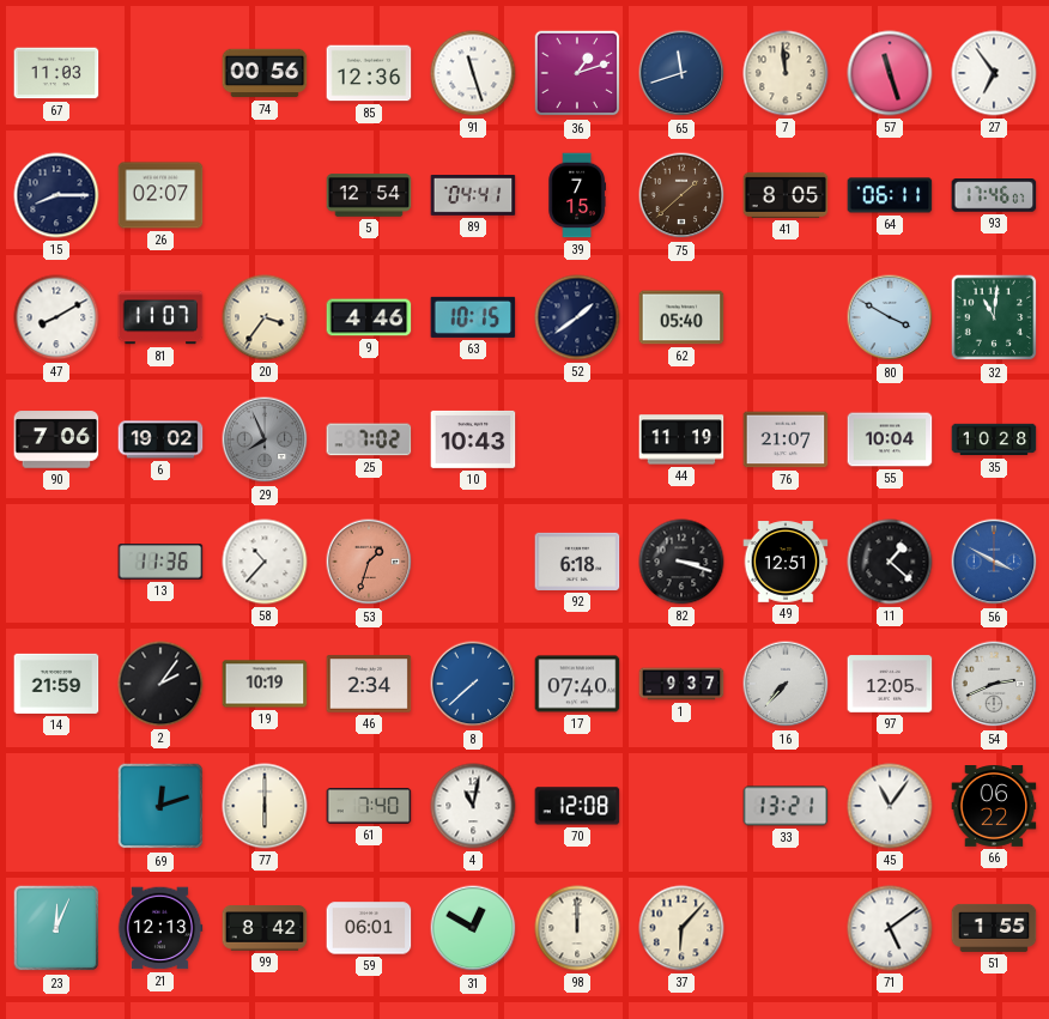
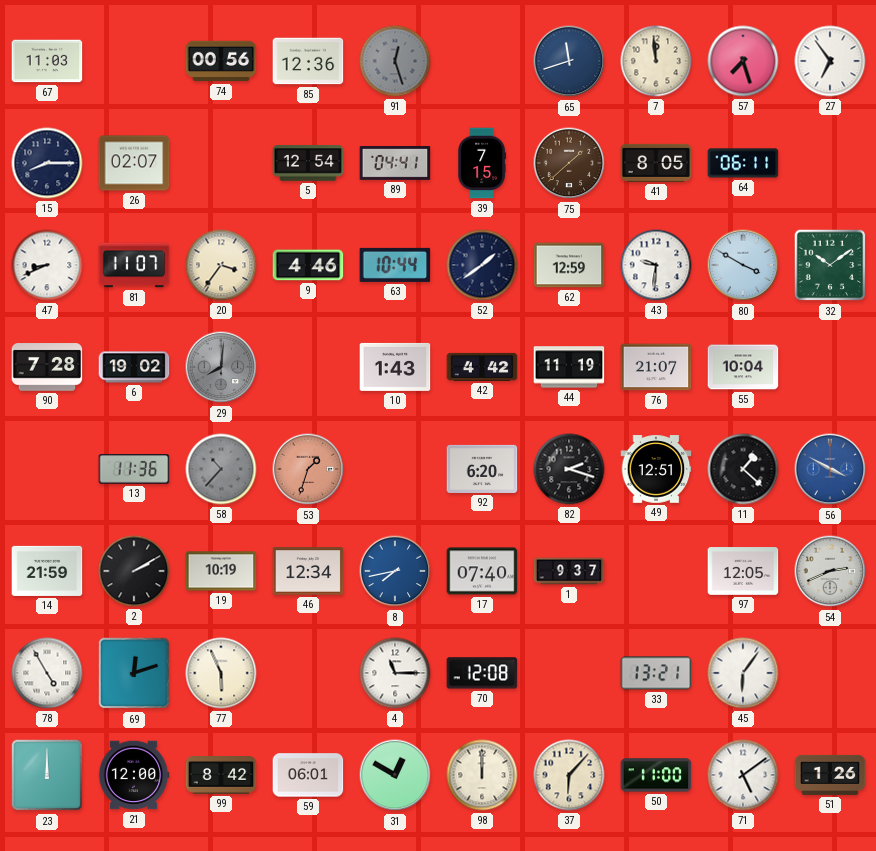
91: 11:27 -> 12:27 (395, 61)
91 dial: white -> grey (395, 61)
36: 1:12 -> none (577, 73)
57: 11:27 -> 7:27 (743, 61)
93: 17:46 -> none (994, 195)
47: 8:10 -> 8:41 (47, 265)
63: 10:15 -> 10:44 (395, 265)
62: 05:40 -> 12:59 (569, 265)
43: none -> 9:31 (656, 265)
32: 11:01 -> 10:09 (830, 265)
90: 7:06 -> 7:28 (47, 367)
29: 7:56 -> 8:01 (221, 367)
25: 7:02 -> none (369, 439)
10: 10:43 -> 1:43 (395, 367)
42: none -> 4:42 (482, 367)
35: 10:28 -> none (994, 439)
58 dial: white -> grey (221, 469)
92: 6:18 -> 6:20 (482, 469)
82: 3:18 -> 2:18 (569, 469)
2: 2:06 -> 2:10 (134, 571)
46: 2:34 -> 12:34 (308, 571)
8: 7:38 -> 7:43 (395, 571)
16: 7:37 -> none (786, 684)
78: none -> 4:55 (47, 673)
77: 6:00 -> 5:56 (221, 673)
61: 7:40 -> none (369, 806)
4: 11:02 -> 11:15 (395, 673)
45: 11:06 -> 6:06 (743, 673)
66: 06:22 -> none (994, 807)
23: 12:04 -> 12:00 (47, 775)
21: 12:13 -> 12:00 (134, 775)
50: none -> 11:00 (656, 775)
51: 1:55 -> 1:26 (830, 775)
